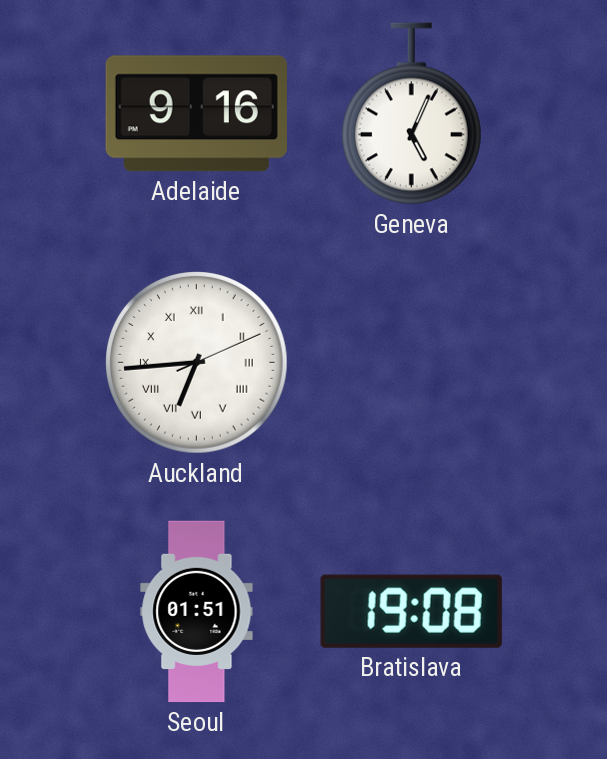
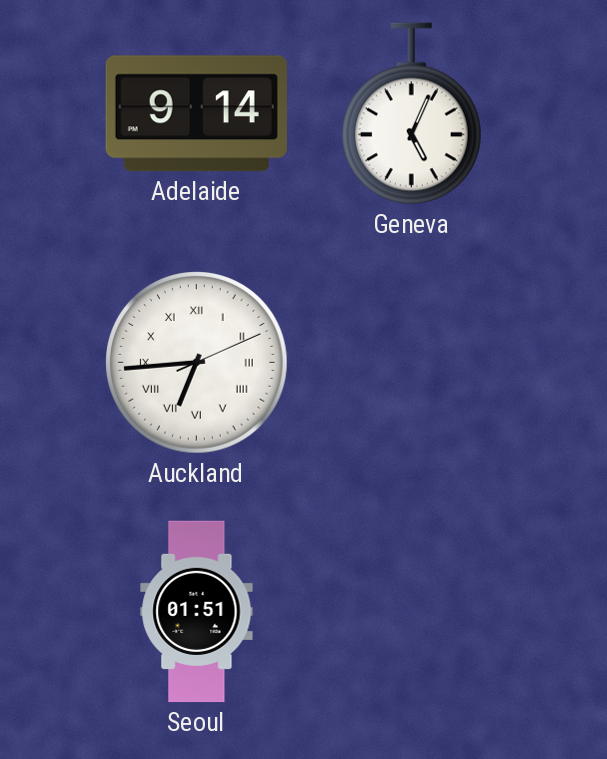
Adelaide: 9:16 -> 9:14 (196, 114)
Bratislava: 19:08 -> none (411, 611)
